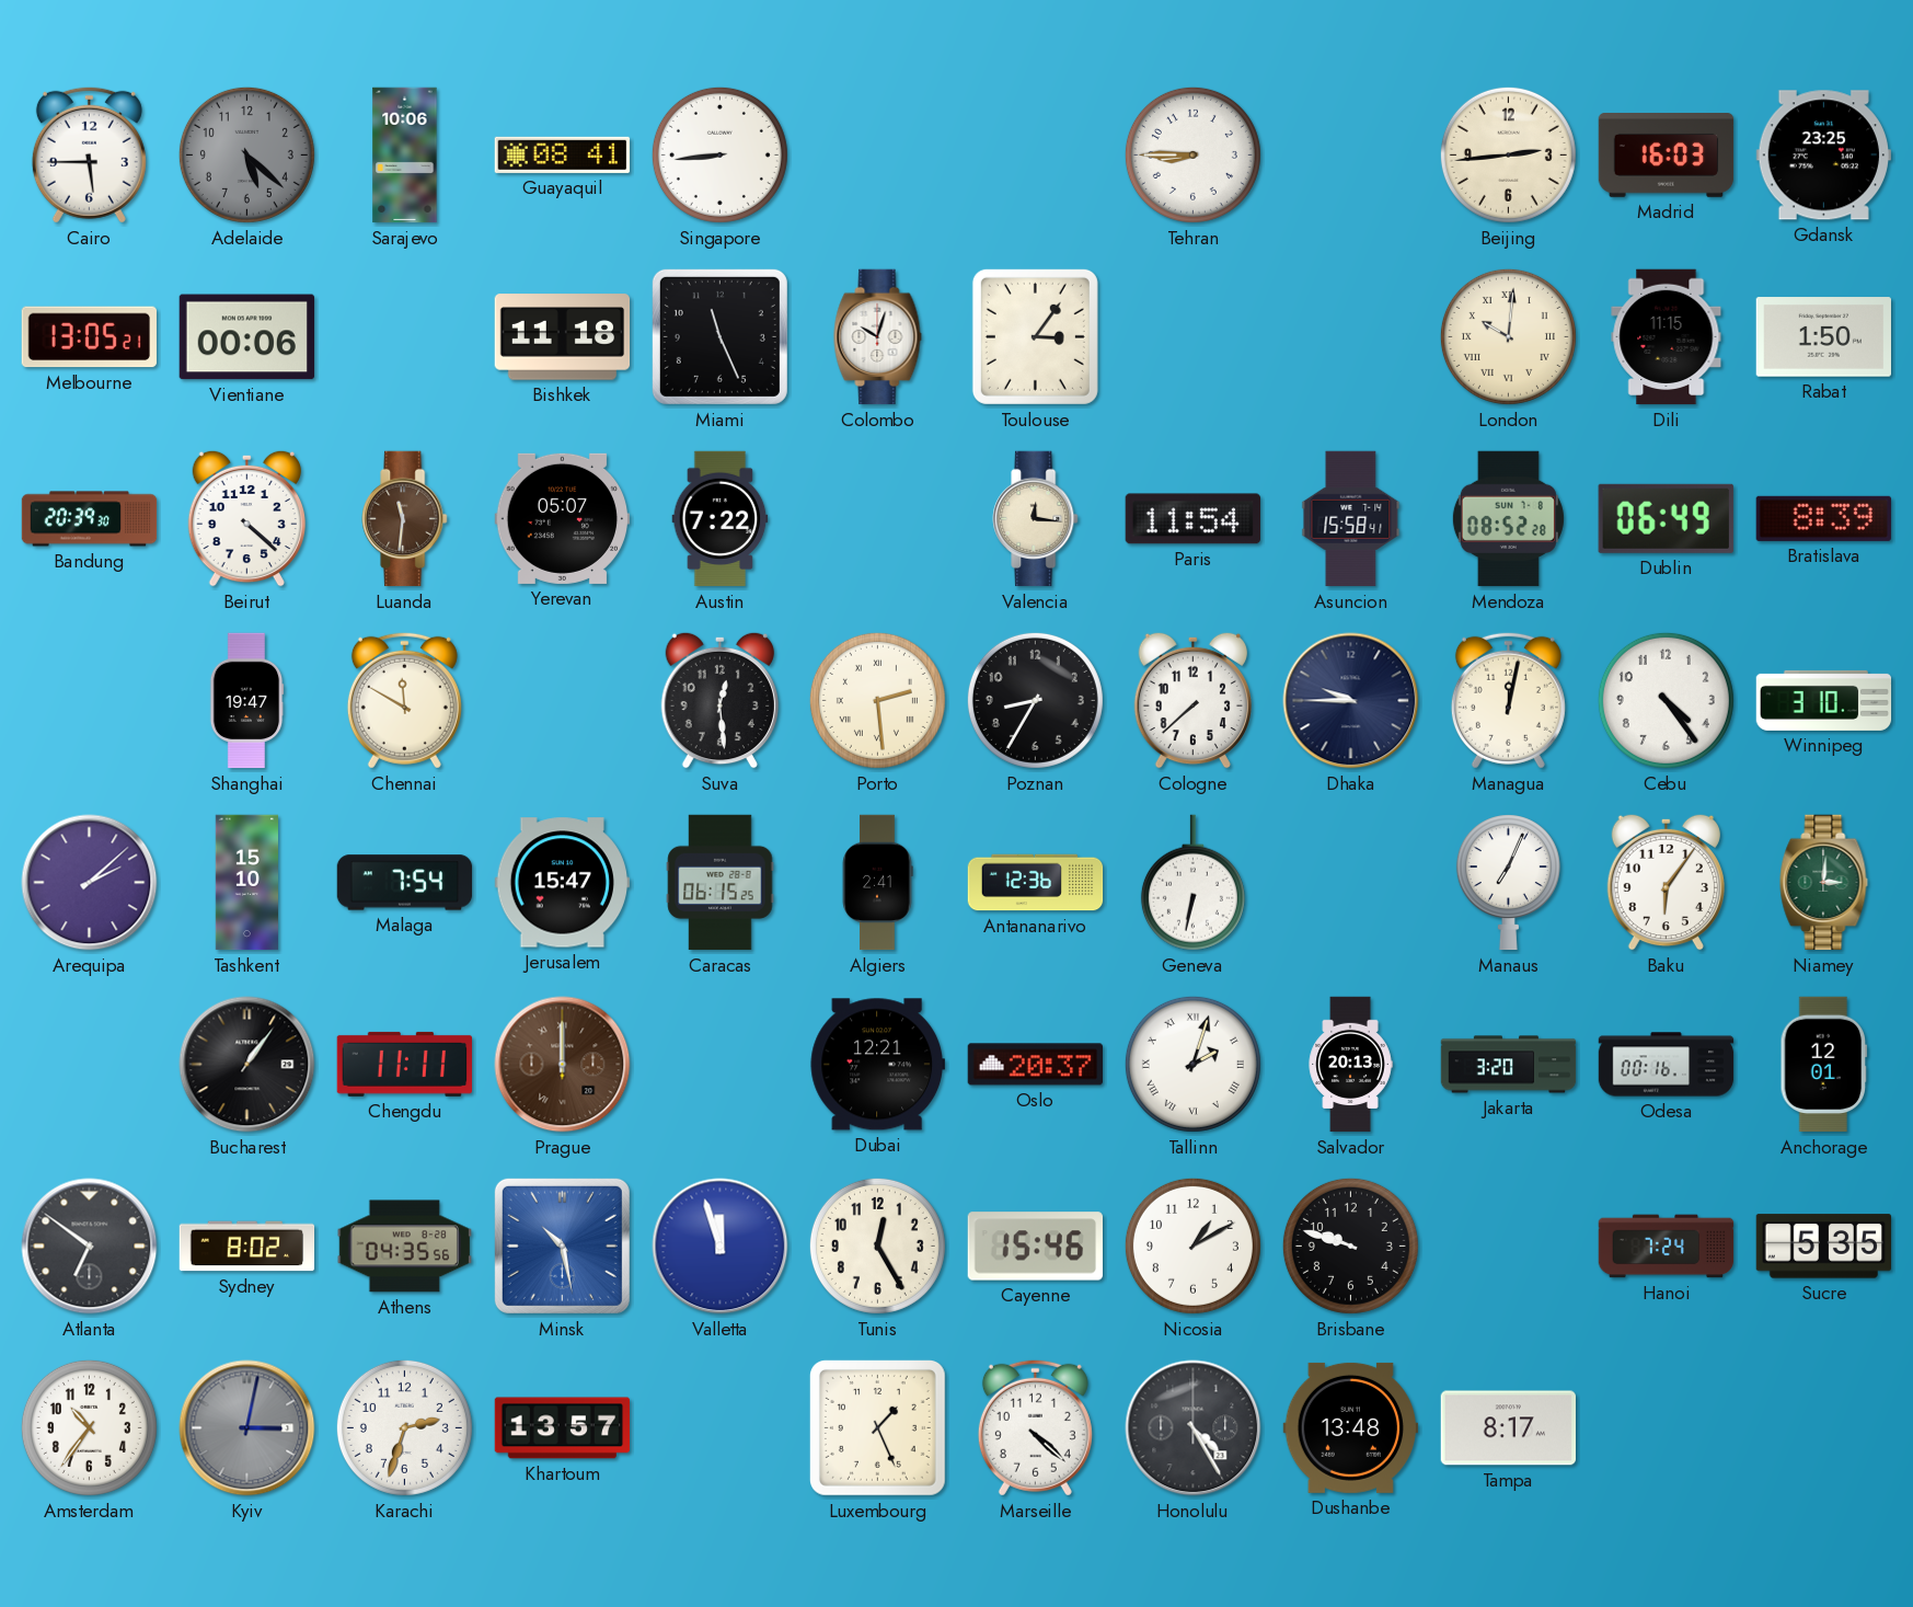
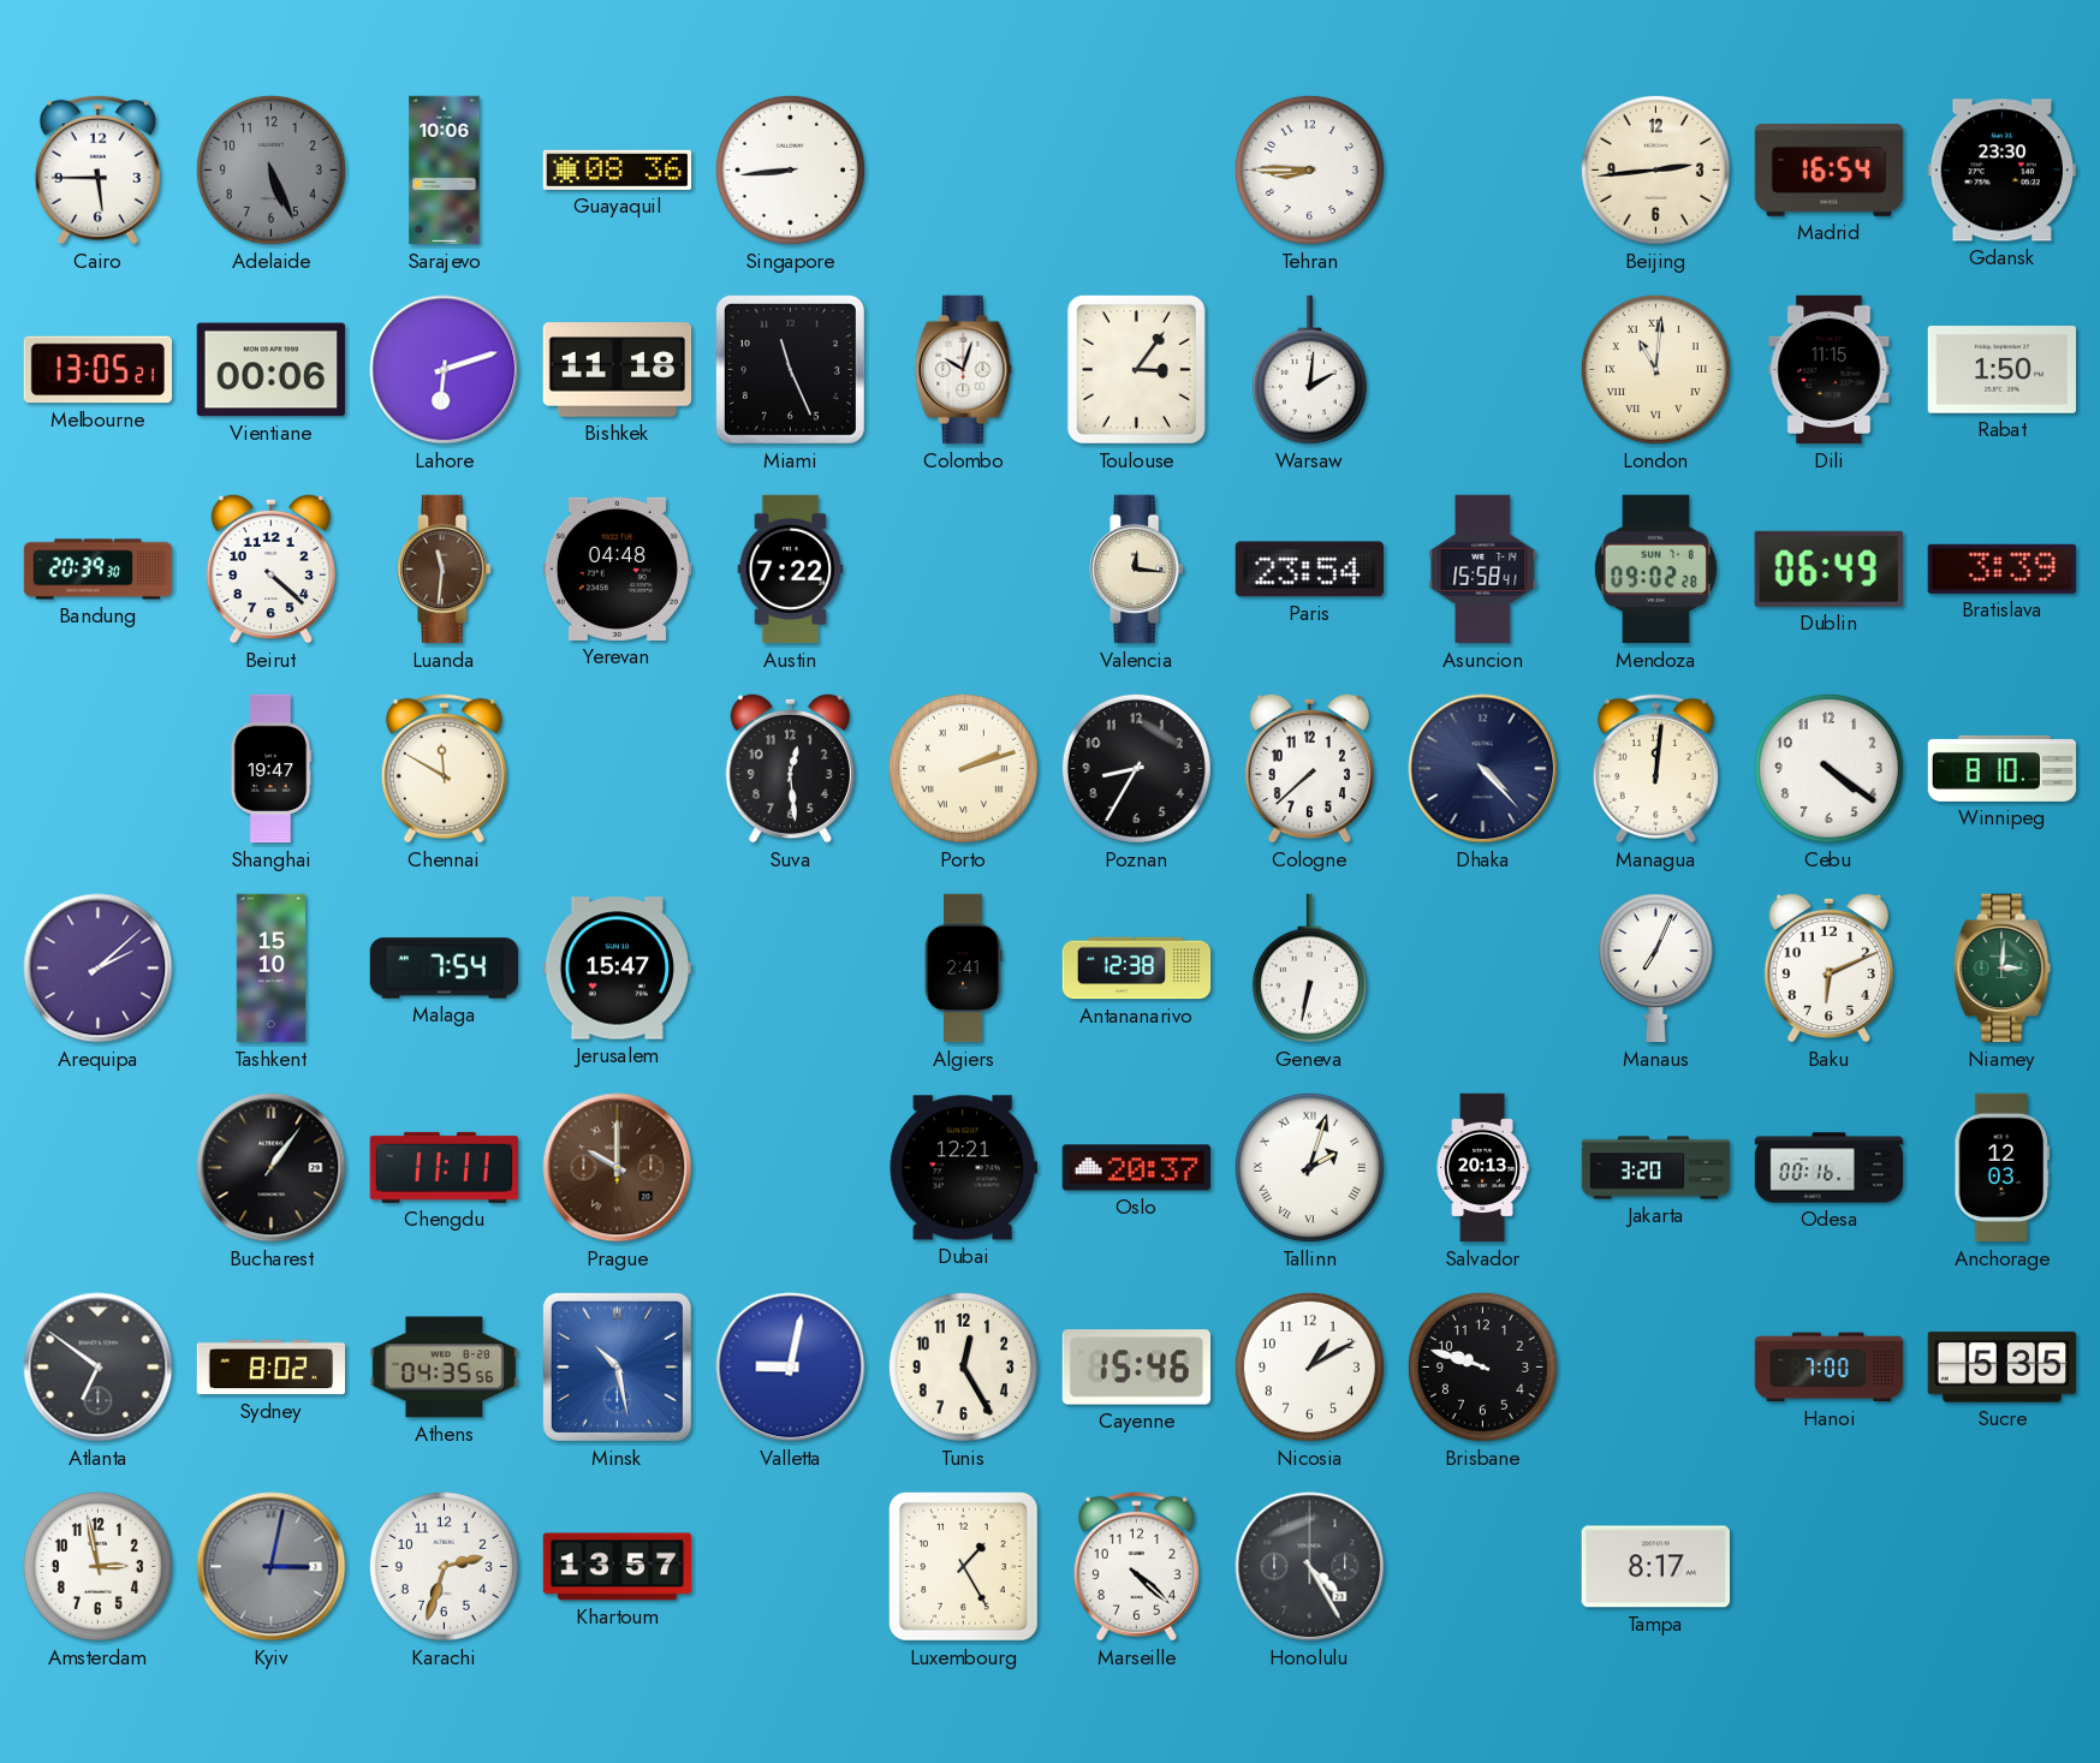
Adelaide: 5:22 -> 5:26 (270, 169)
Guayaquil: 08:41 -> 08:36 (618, 169)
Madrid: 16:03 -> 16:54 (1830, 171)
Gdansk: 23:25 -> 23:30 (2001, 171)
Lahore: none -> 6:12 (445, 370)
Warsaw: none -> 2:01 (1309, 370)
London: 10:01 -> 11:01 (1655, 369)
Yerevan: 05:07 -> 04:48 (618, 568)
Paris: 11:54 -> 23:54 (1309, 570)
Mendoza: 08:52 -> 09:02 (1655, 570)
Bratislava: 8:39 -> 3:39 (2001, 568)
Porto: 2:29 -> 2:12 (963, 768)
Dhaka: 9:45 -> 4:23 (1483, 769)
Managua: 12:02 -> 12:01 (1655, 768)
Cebu: 4:24 -> 4:21 (1828, 768)
Winnipeg: 3:10 -> 8:10 (2003, 768)
Caracas: 06:15 -> none (721, 883)
Antananarivo: 12:36 -> 12:38 (1137, 969)
Baku: 6:06 -> 6:11 (1828, 967)
Prague: 12:00 -> 10:00 (618, 1168)
Anchorage: 12:01 -> 12:03 (2003, 1168)
Valletta: 11:57 -> 9:02 (791, 1368)
Hanoi: 7:24 -> 7:00 (1830, 1368)
Amsterdam: 10:36 -> 2:58 (97, 1566)
Luxembourg: 1:26 -> 1:25 (963, 1566)
Dushanbe: 13:48 -> none (1350, 1427)
